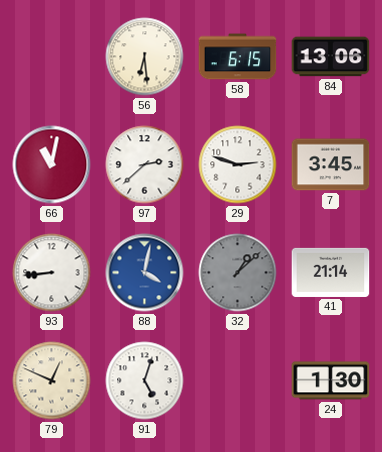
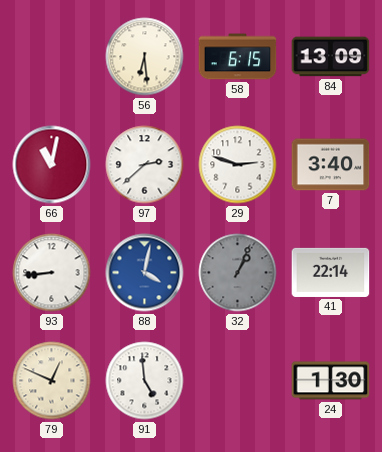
84: 13:06 -> 13:09 (331, 57)
7: 3:45 -> 3:40 (331, 165)
32: 1:08 -> 1:04 (238, 273)
41: 21:14 -> 22:14 (331, 272)
91: 5:03 -> 4:59 (145, 381)
